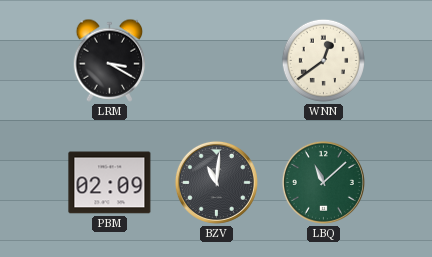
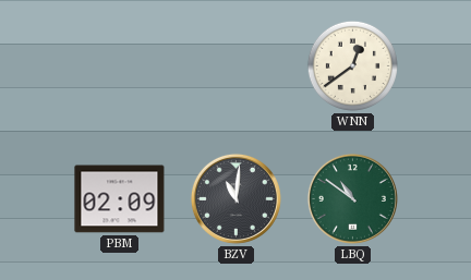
LRM: 3:20 -> none (110, 60)
LBQ: 11:08 -> 10:51 (352, 198)
